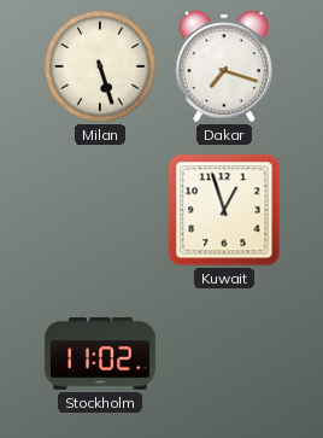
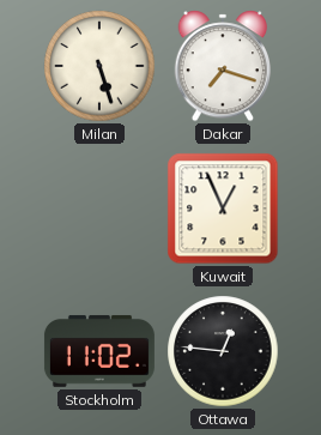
Kuwait: 12:57 -> 12:56 (223, 209)
Ottawa: none -> 12:46 (223, 351)
